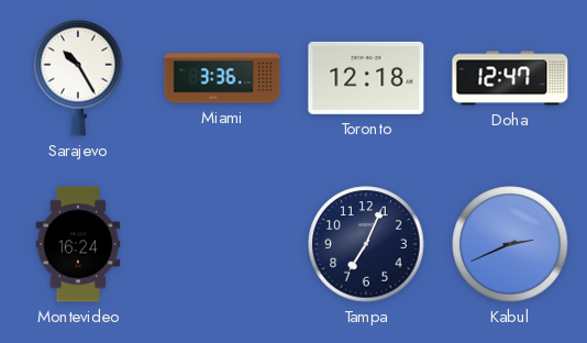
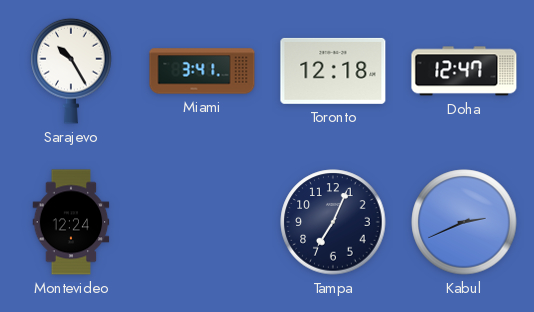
Miami: 3:36 -> 3:41 (202, 71)
Montevideo: 16:24 -> 12:24 (71, 222)
